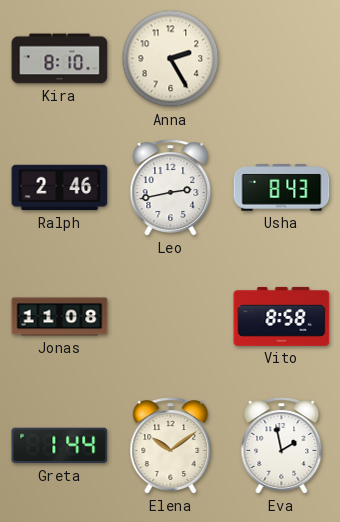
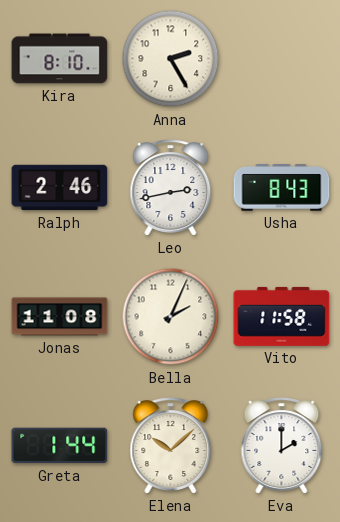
Bella: none -> 2:04 (171, 317)
Vito: 8:58 -> 11:58 (282, 316)
Elena: 10:09 -> 10:08 (171, 446)
Eva: 1:58 -> 2:00 (282, 446)
